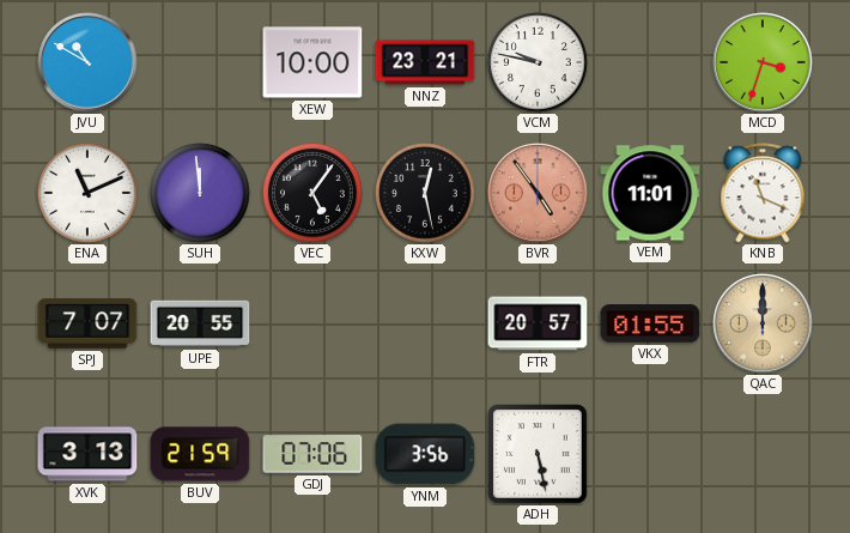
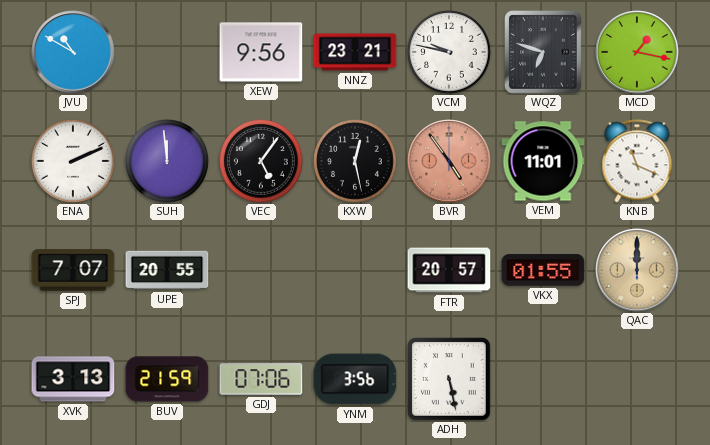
XEW: 10:00 -> 9:56 (261, 52)
WQZ: none -> 6:48 (544, 53)
MCD: 3:33 -> 1:17 (637, 52)
ENA: 11:11 -> 2:11 (74, 162)
